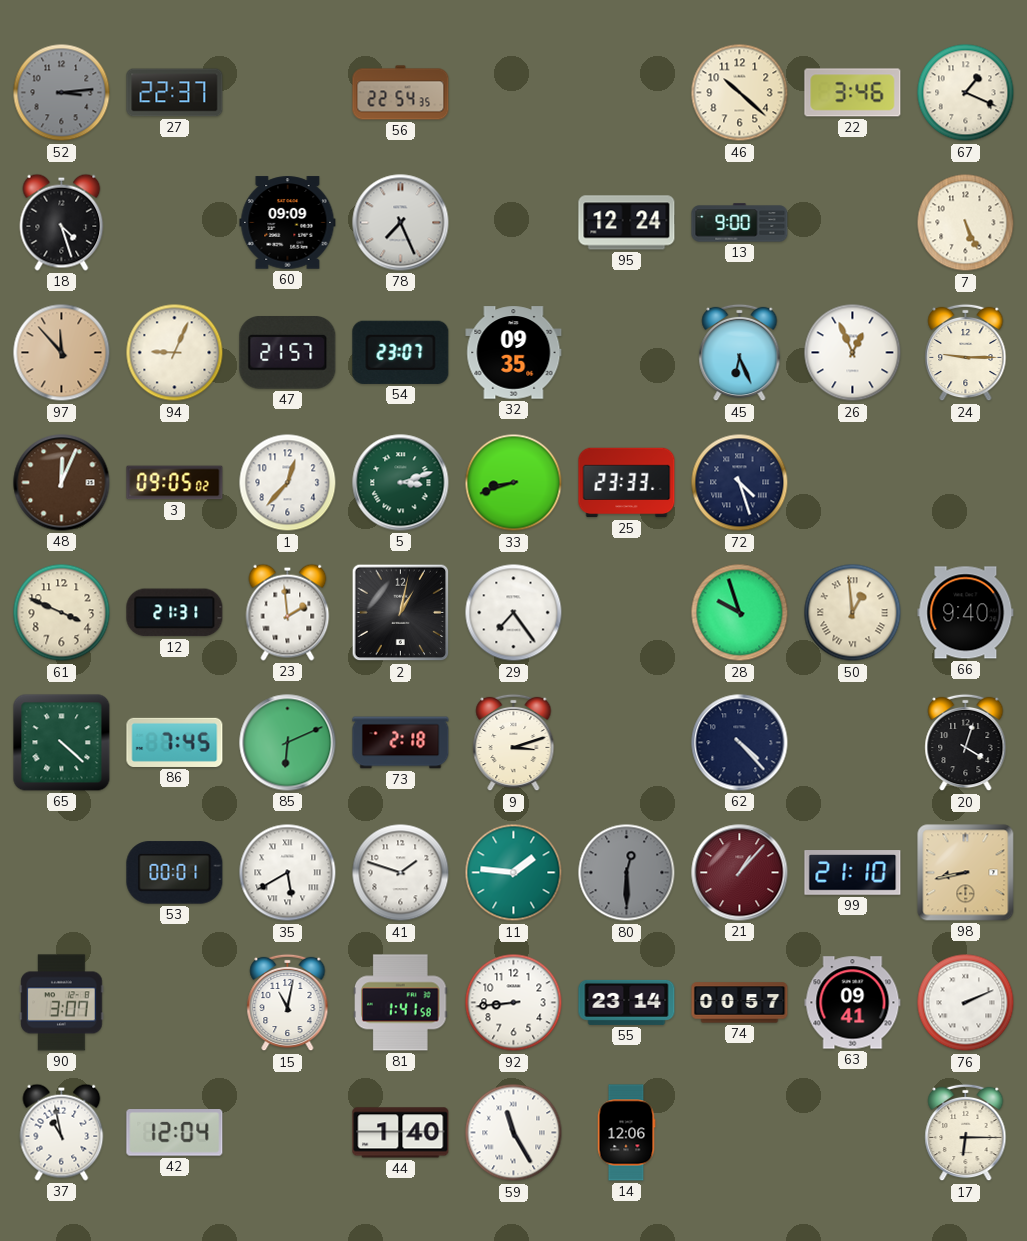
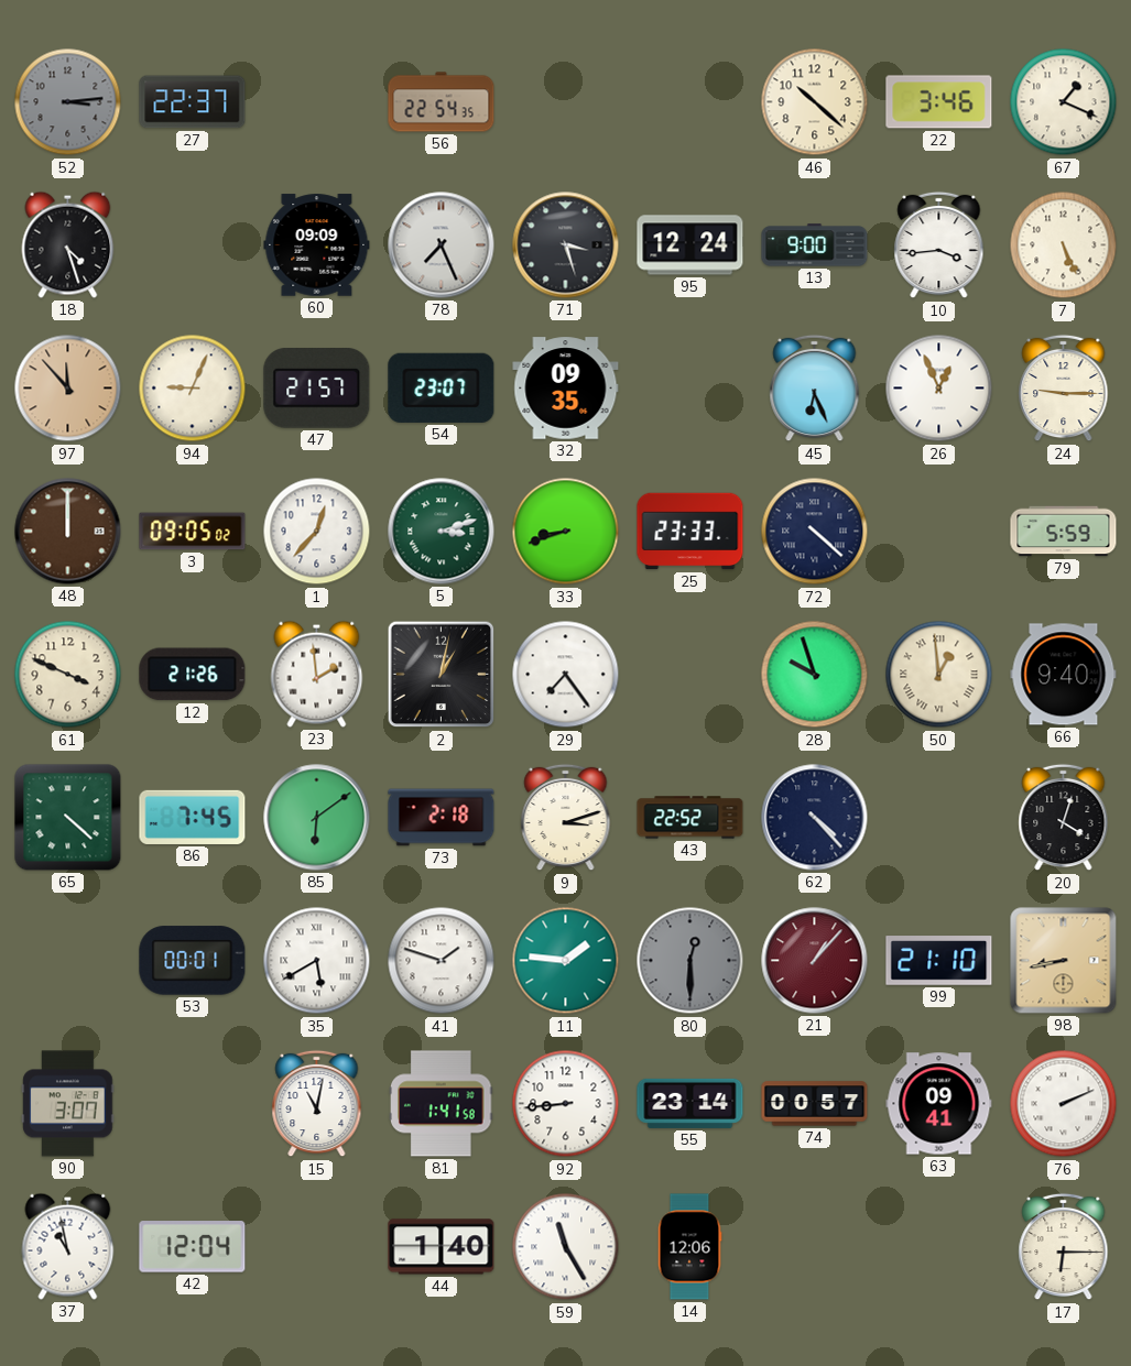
71: none -> 3:27 (566, 245)
10: none -> 3:44 (939, 245)
48: 12:04 -> 12:00 (68, 532)
72: 4:27 -> 4:22 (815, 532)
79: none -> 5:59 (1064, 532)
12: 21:31 -> 21:26 (193, 675)
85: 6:11 -> 6:09 (317, 818)
43: none -> 22:52 (690, 818)
